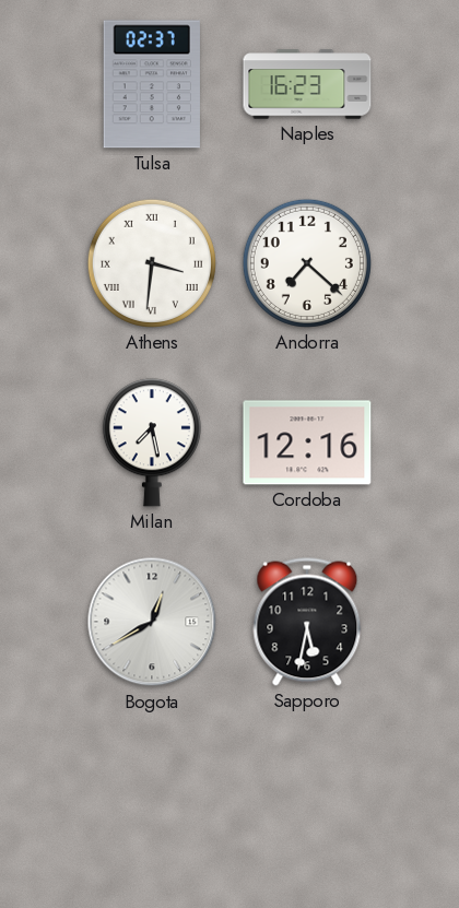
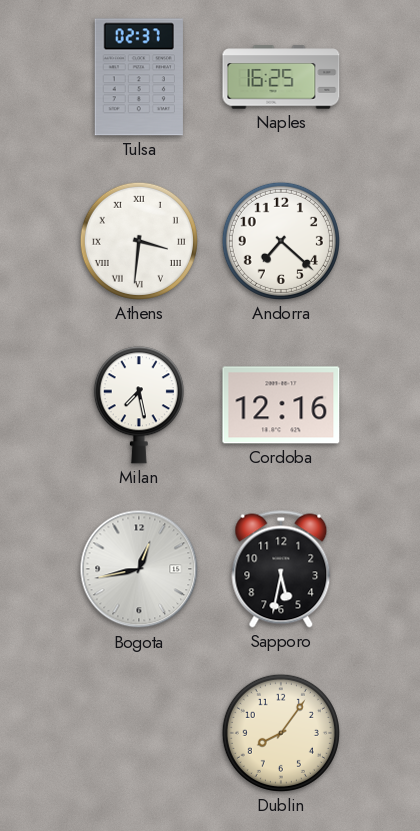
Naples: 16:23 -> 16:25 (281, 77)
Bogota: 12:40 -> 12:43 (139, 569)
Dublin: none -> 8:06 (281, 733)
